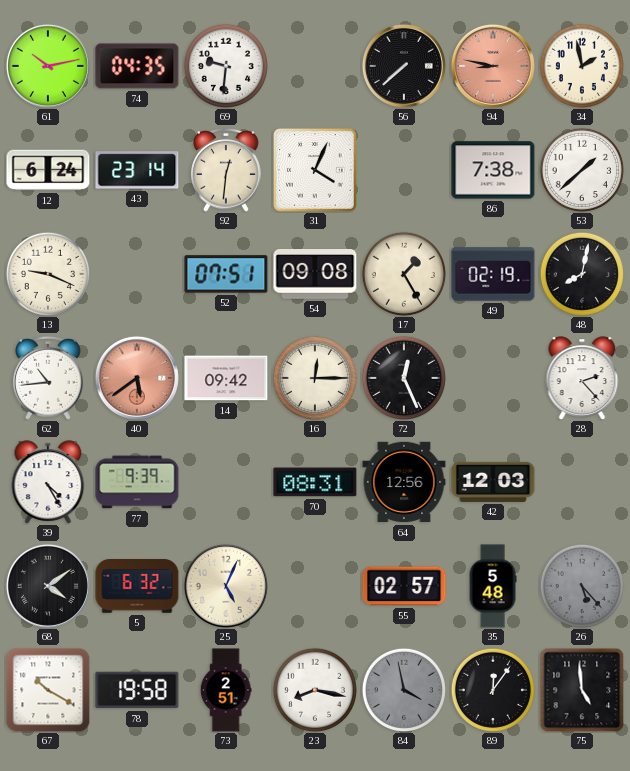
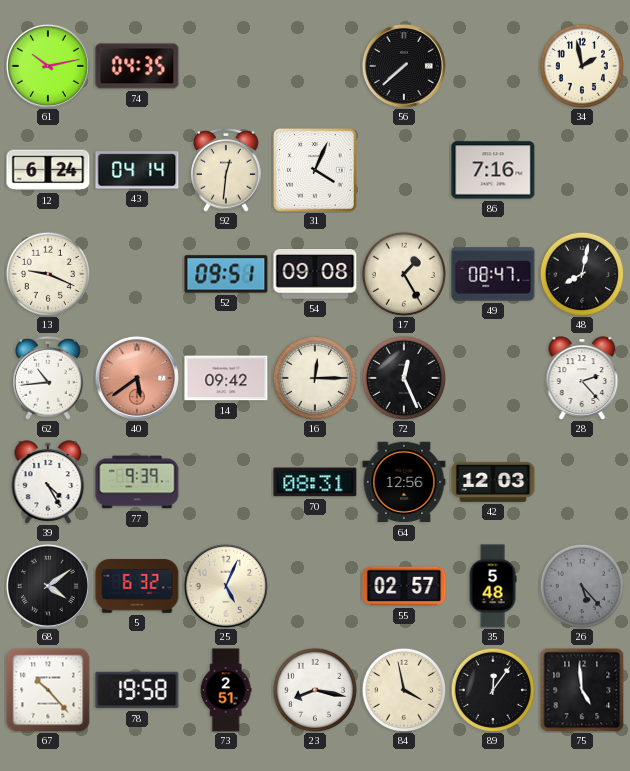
69: 9:31 -> none (226, 66)
94: 8:47 -> none (493, 66)
43: 23:14 -> 04:14 (137, 170)
86: 7:38 -> 7:16 (493, 170)
53: 1:38 -> none (582, 170)
52: 07:51 -> 09:51 (226, 274)
49: 02:19 -> 08:47 (493, 274)
67: 10:20 -> 10:23 (48, 690)
84 dial: grey -> cream (404, 690)
